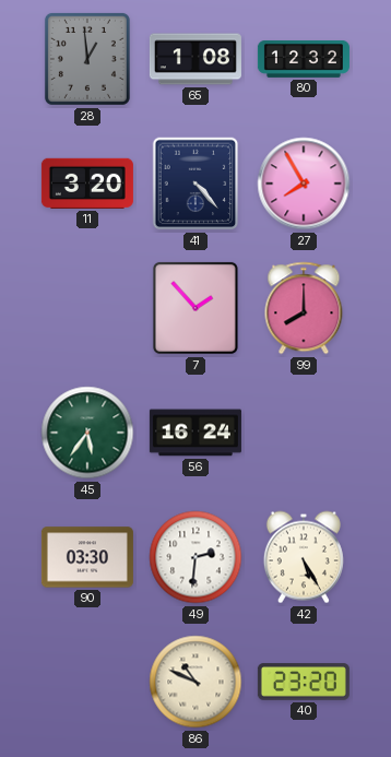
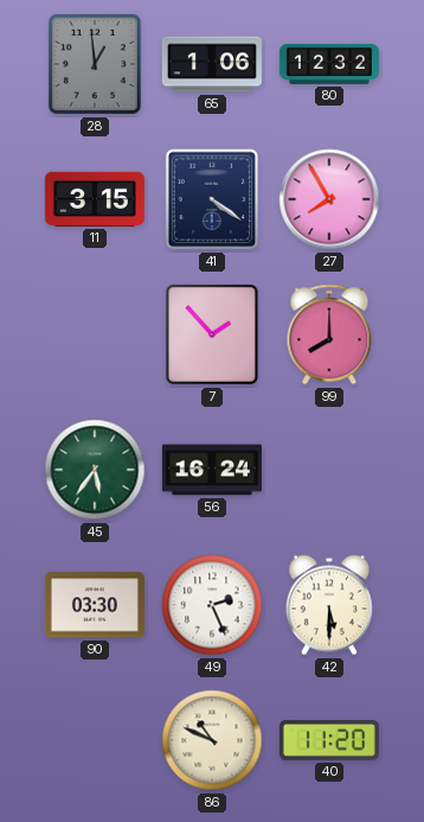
65: 1:08 -> 1:06 (212, 64)
11: 3:20 -> 3:15 (95, 199)
41: 4:23 -> 4:21 (212, 199)
49: 2:31 -> 2:26 (212, 605)
42: 5:25 -> 5:30 (329, 605)
40: 23:20 -> 11:20 (329, 740)
